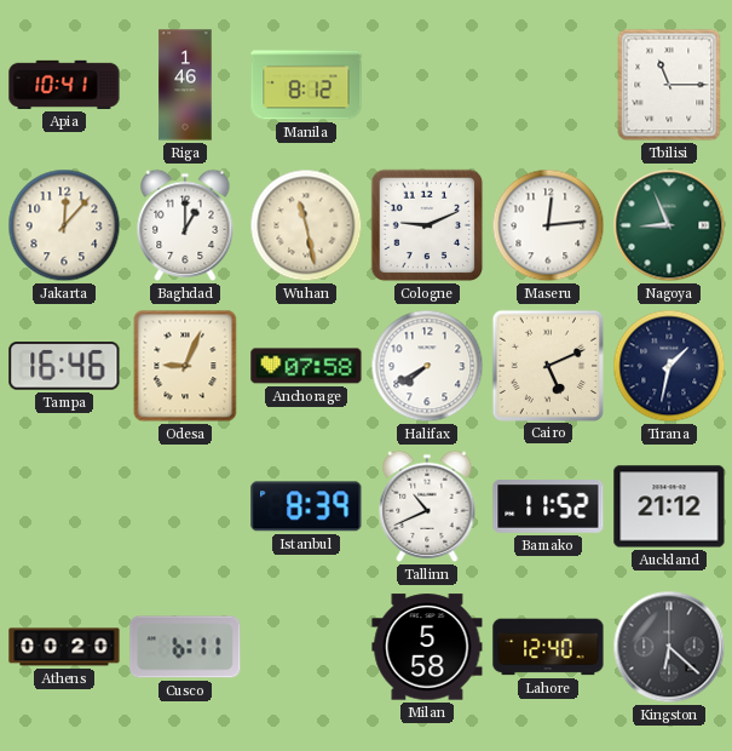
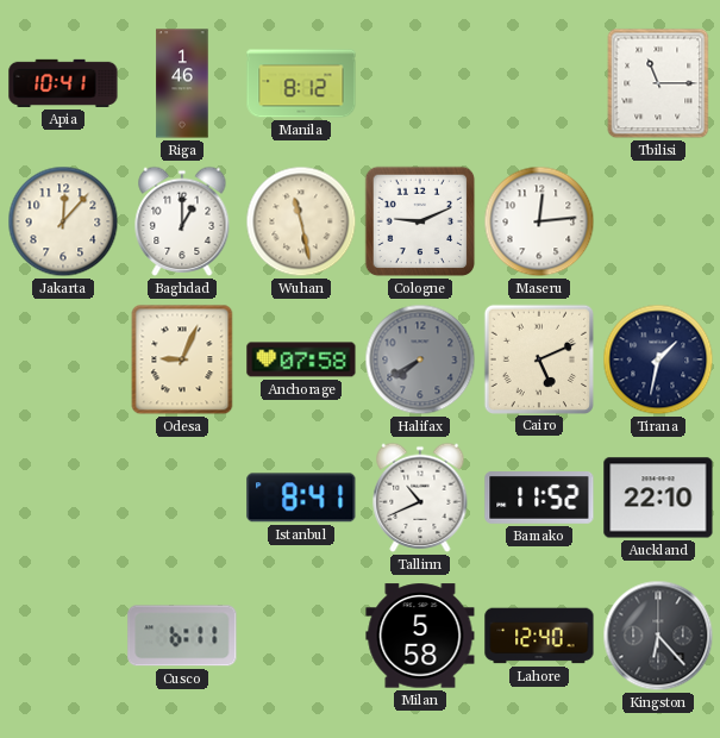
Nagoya: 8:56 -> none (669, 225)
Tampa: 16:46 -> none (64, 366)
Halifax dial: white -> grey (420, 359)
Istanbul: 8:39 -> 8:41 (301, 498)
Auckland: 21:12 -> 22:10 (658, 498)
Athens: 00:20 -> none (64, 647)
Kingston: 6:22 -> 6:23 (658, 636)
